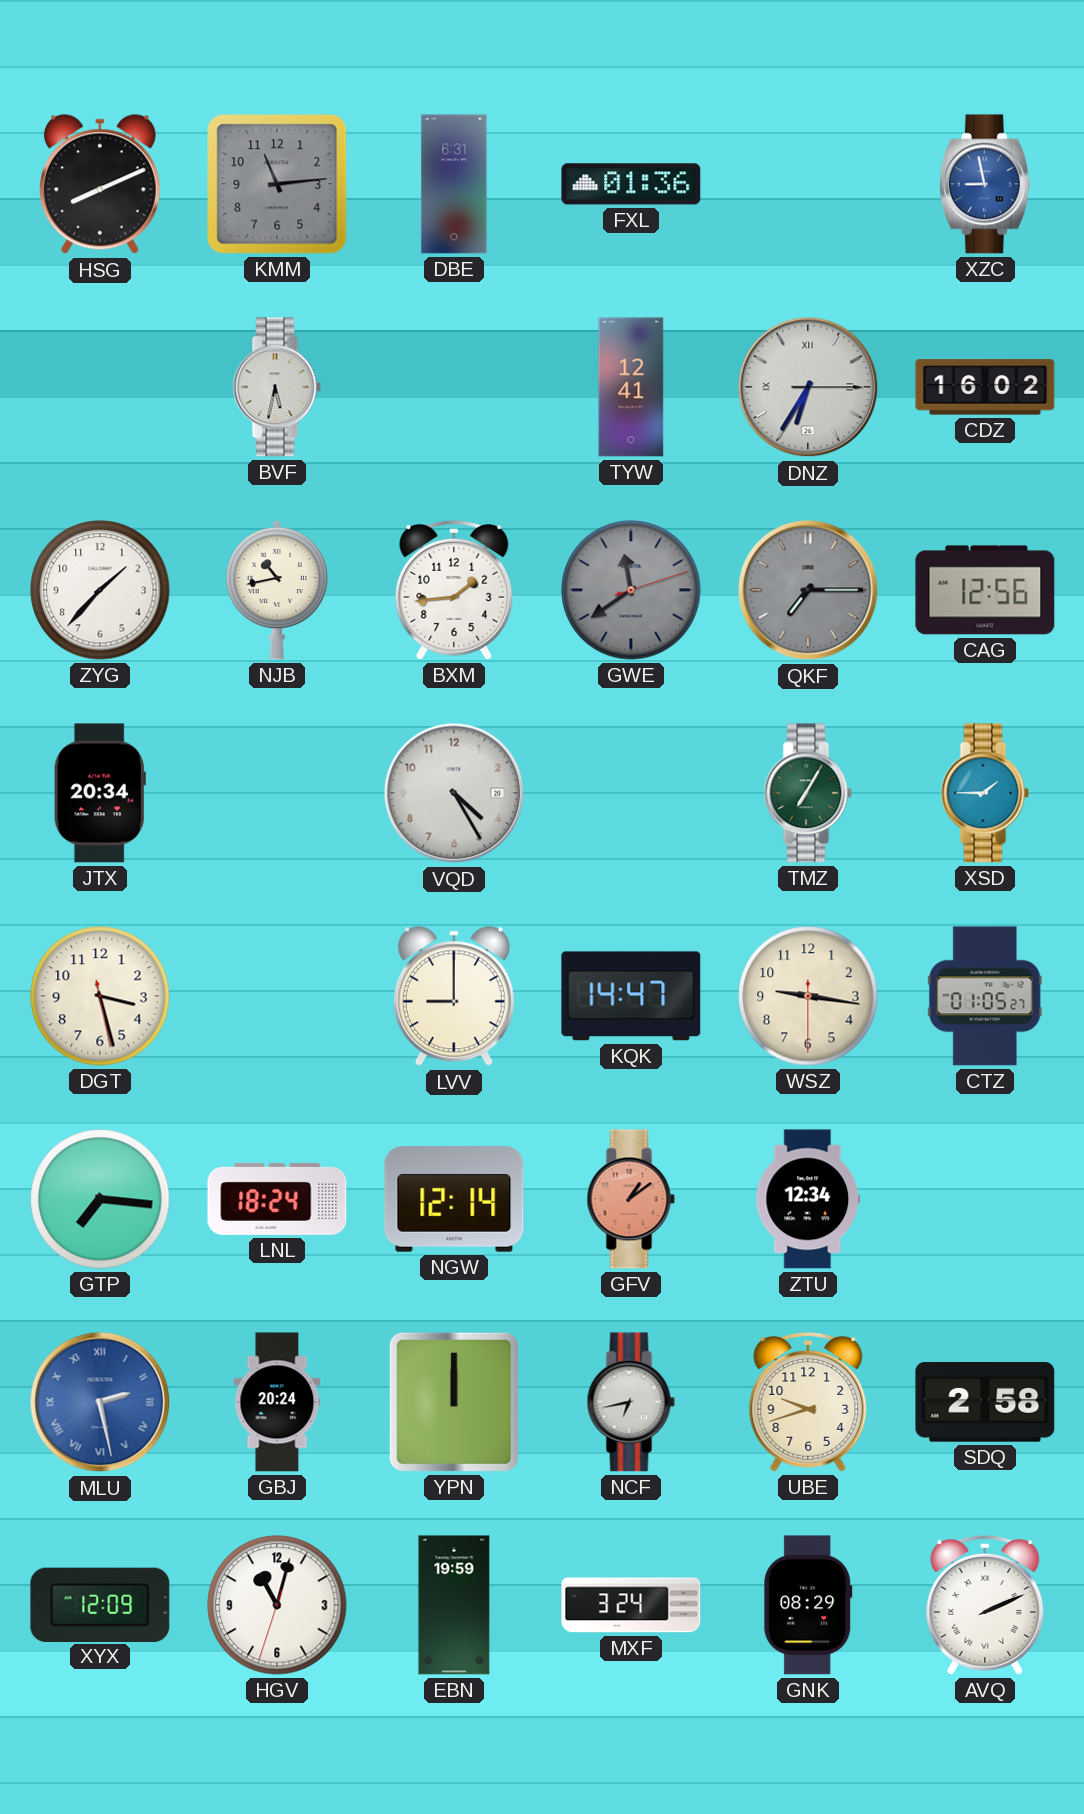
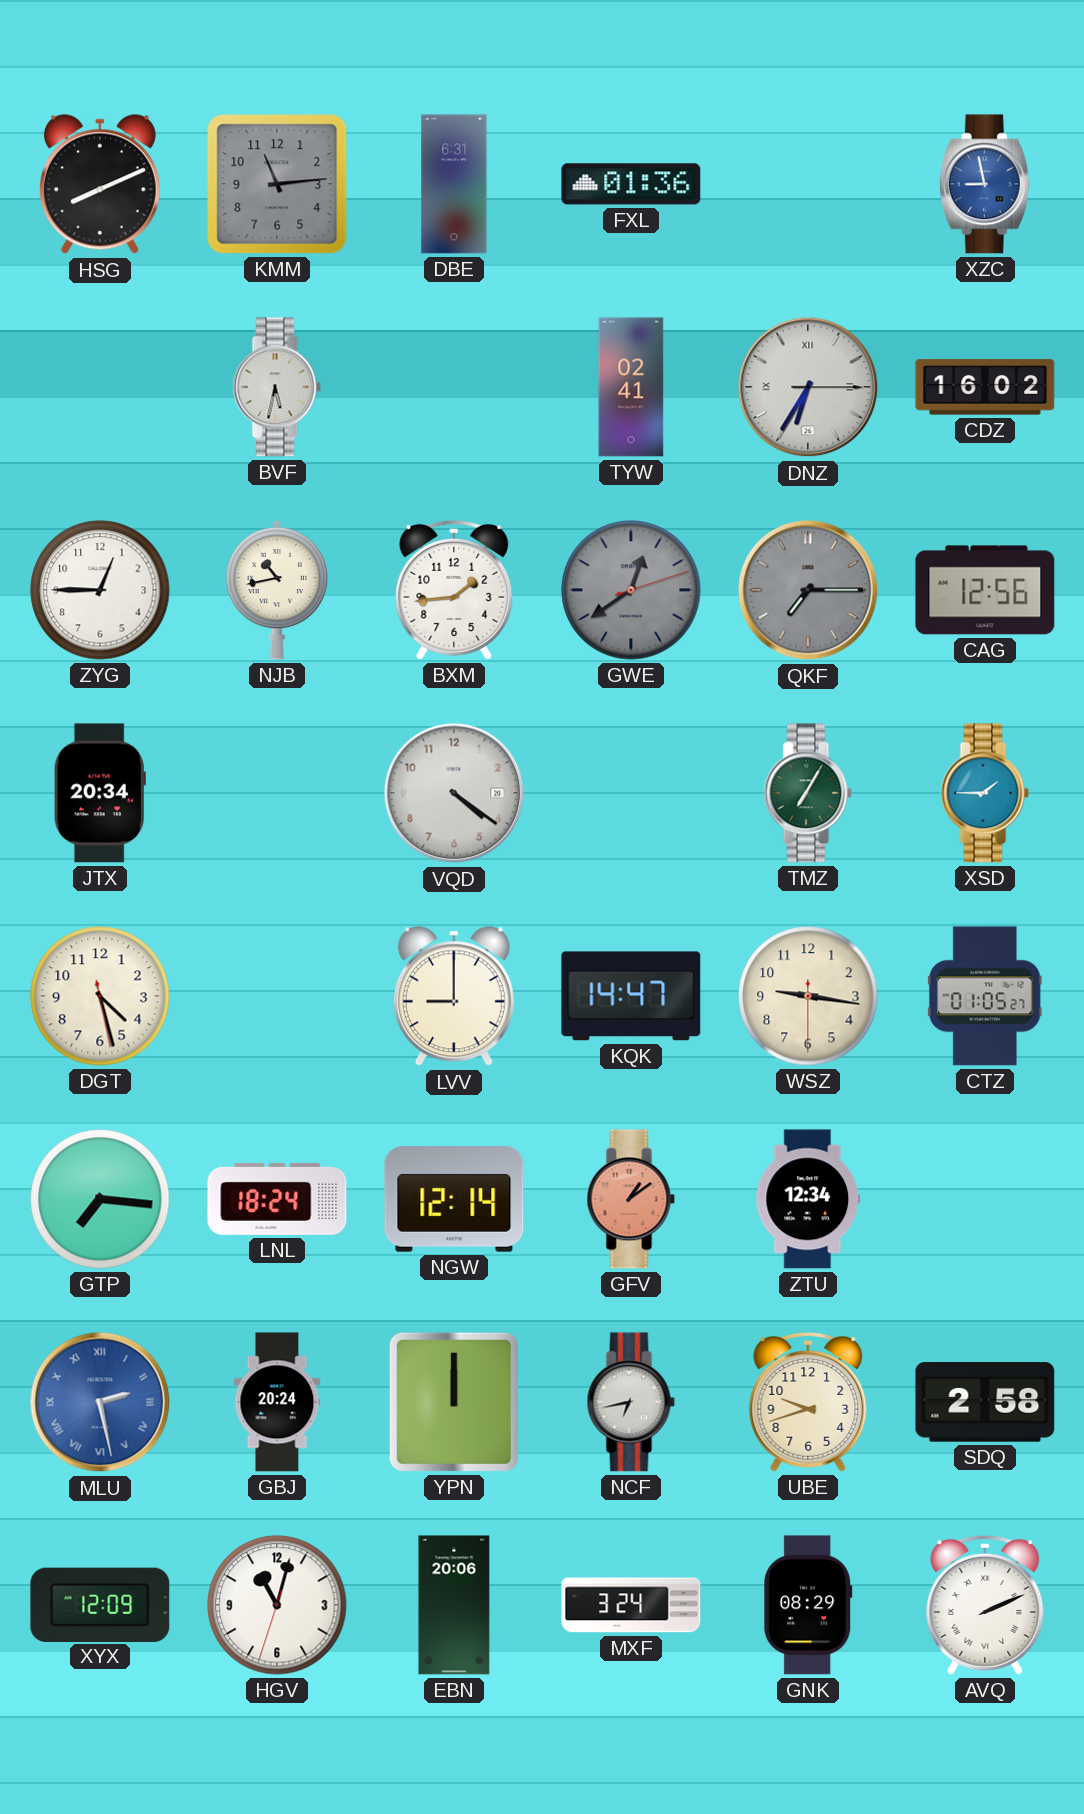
TYW: 12:41 -> 02:41 (631, 387)
ZYG: 1:37 -> 12:45 (100, 590)
GWE: 11:39 -> 12:39 (631, 590)
VQD: 4:25 -> 4:21 (454, 793)
DGT: 3:27 -> 4:27 (100, 996)
EBN: 19:59 -> 20:06 (454, 1605)
